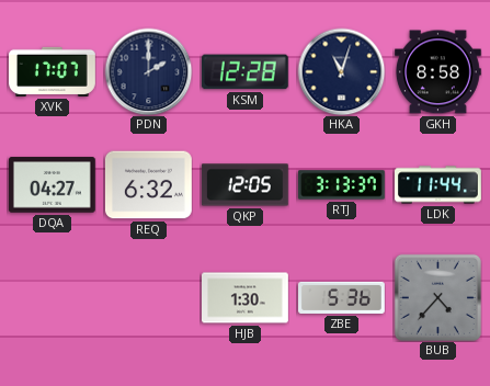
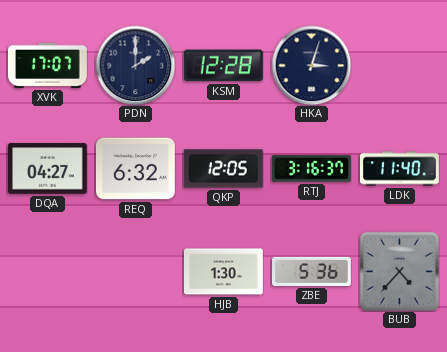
HKA: 11:03 -> 3:03 (311, 65)
GKH: 8:58 -> none (438, 72)
RTJ: 3:13 -> 3:16 (312, 169)
LDK: 11:44 -> 11:40 (400, 169)
